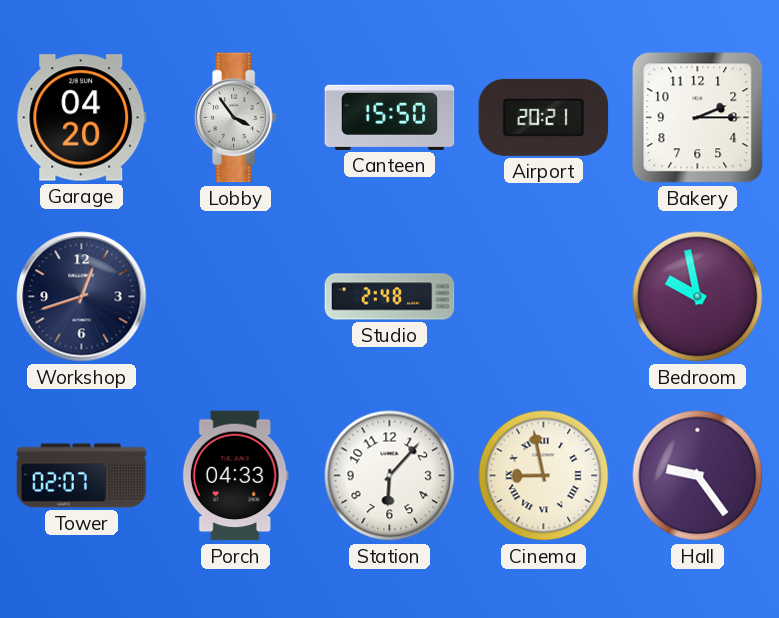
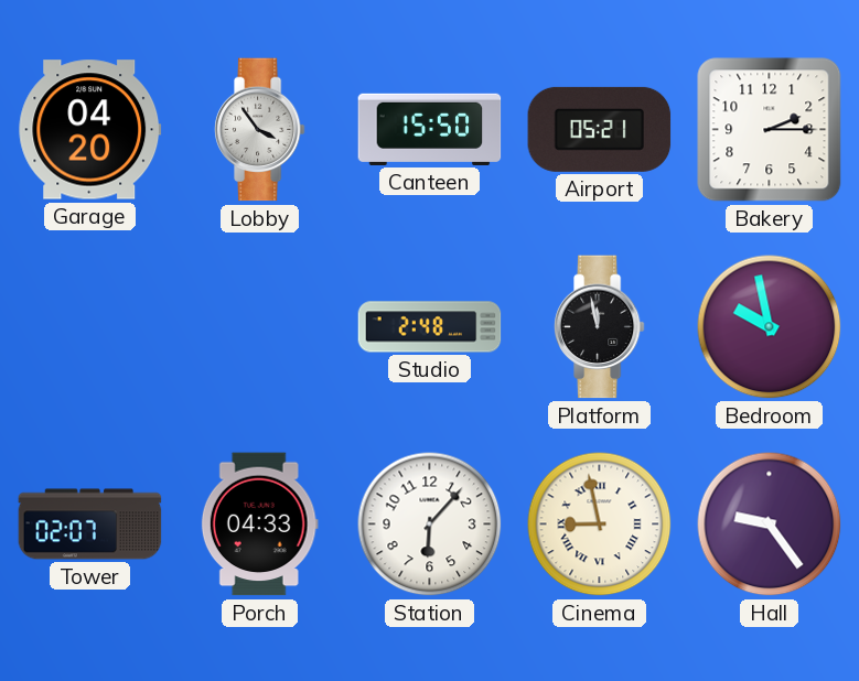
Airport: 20:21 -> 05:21 (600, 129)
Workshop: 12:42 -> none (82, 297)
Platform: none -> 11:58 (599, 327)
